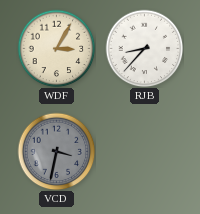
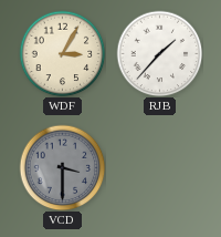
RJB: 8:37 -> 1:37 (159, 53)
VCD: 3:32 -> 3:30 (62, 167)
